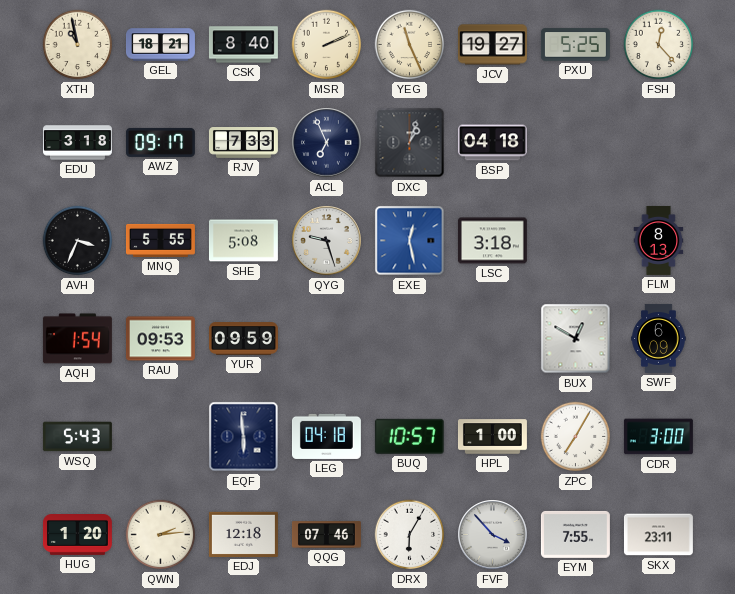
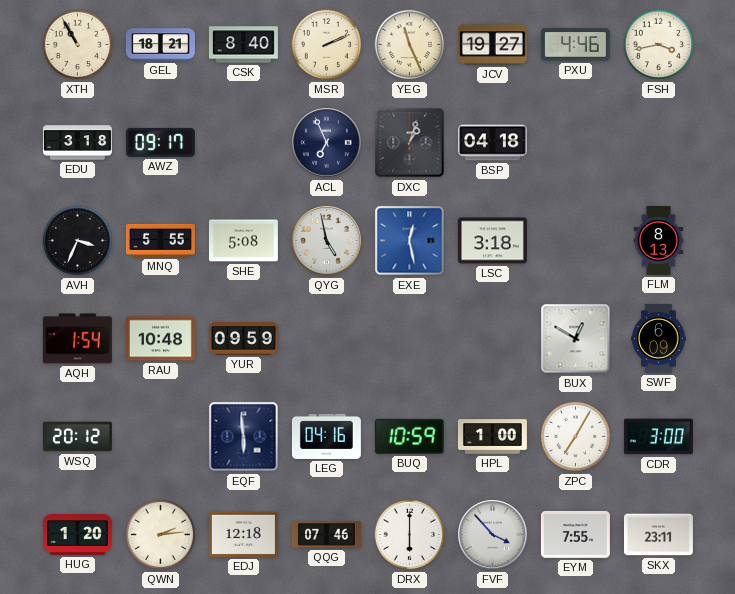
XTH: 10:58 -> 10:55 (78, 45)
PXU: 5:25 -> 4:46 (575, 45)
FSH: 12:23 -> 3:43 (659, 45)
RJV: 7:33 -> none (243, 143)
QYG: 9:27 -> 4:58 (327, 241)
RAU: 09:53 -> 10:48 (160, 339)
WSQ: 5:43 -> 20:12 (77, 437)
LEG: 04:18 -> 04:16 (326, 436)
BUQ: 10:57 -> 10:59 (409, 436)
DRX: 6:05 -> 6:00 (410, 535)
